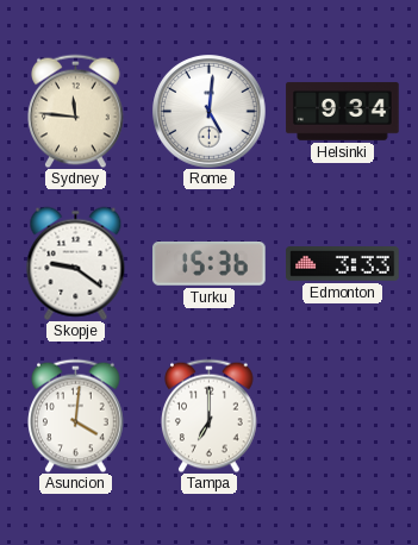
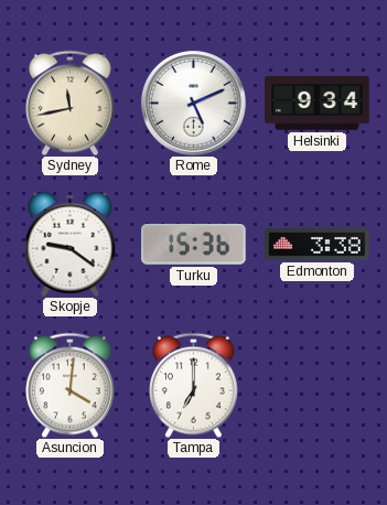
Sydney: 11:46 -> 11:43 (71, 103)
Rome: 5:01 -> 5:11 (194, 104)
Edmonton: 3:33 -> 3:38 (318, 245)
